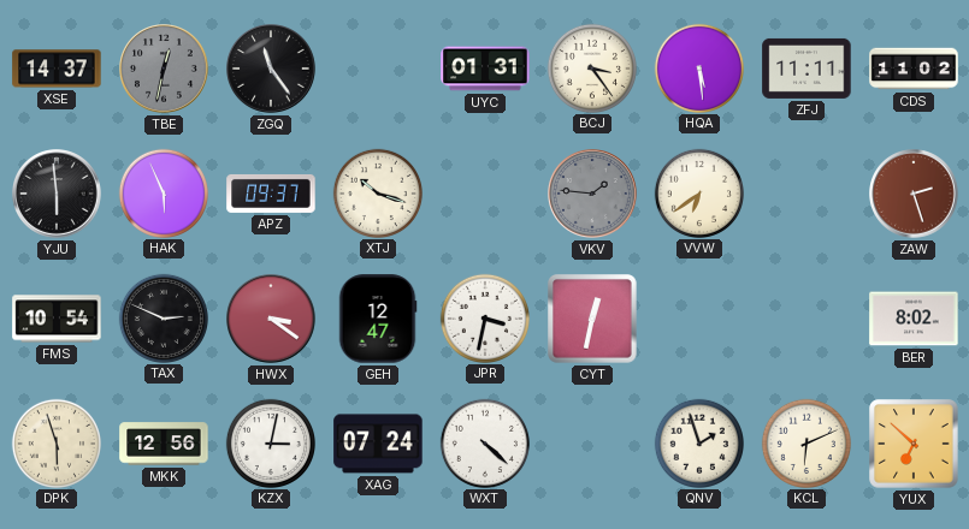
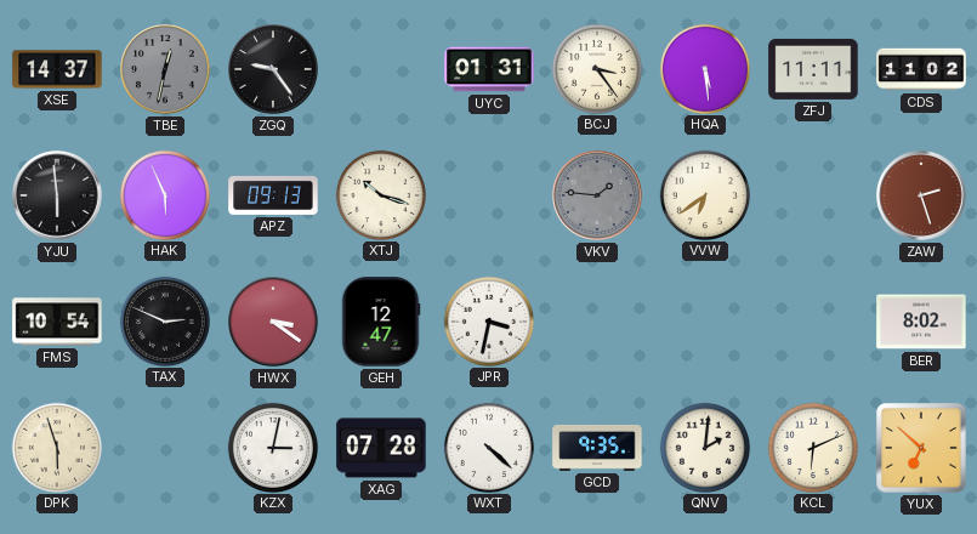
ZGQ: 11:24 -> 9:24 (273, 69)
APZ: 09:37 -> 09:13 (273, 195)
CYT: 12:32 -> none (592, 319)
MKK: 12:56 -> none (164, 444)
XAG: 07:24 -> 07:28 (381, 448)
GCD: none -> 9:35 (597, 448)
QNV: 1:57 -> 2:01 (704, 447)
